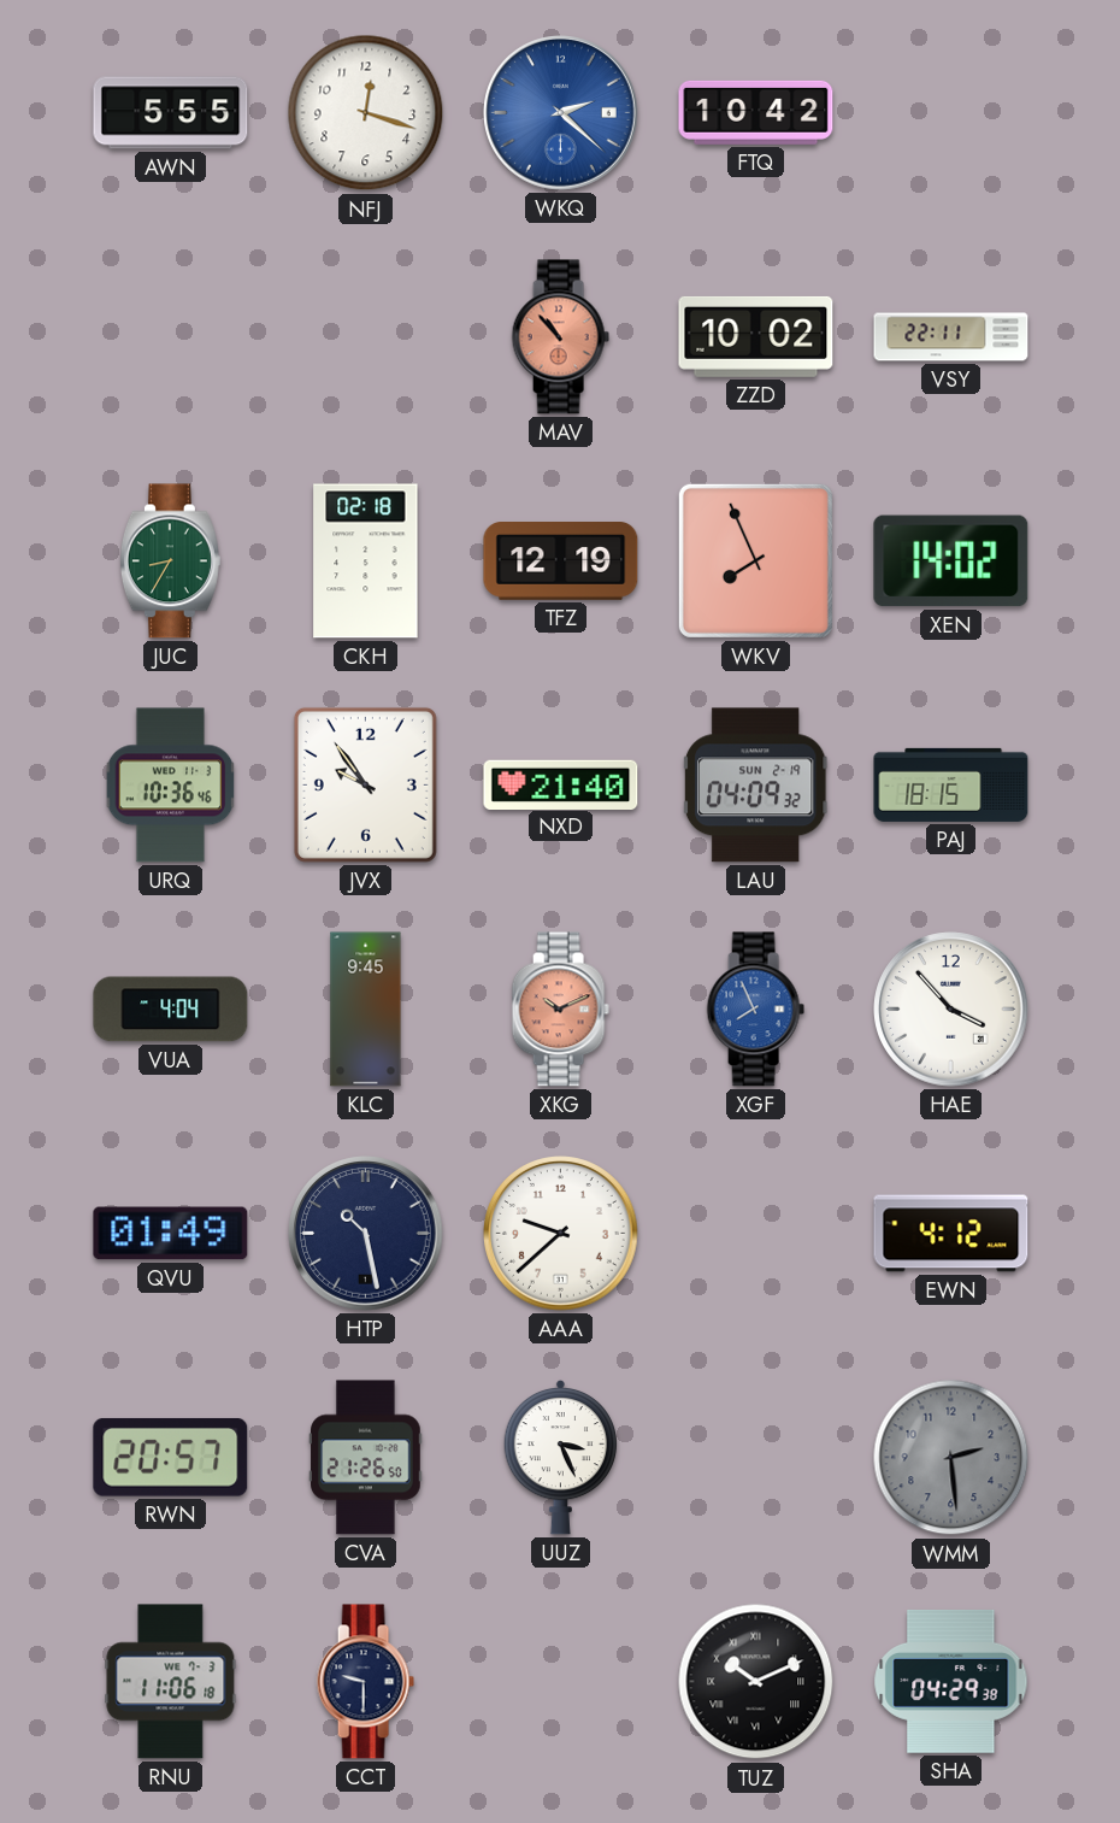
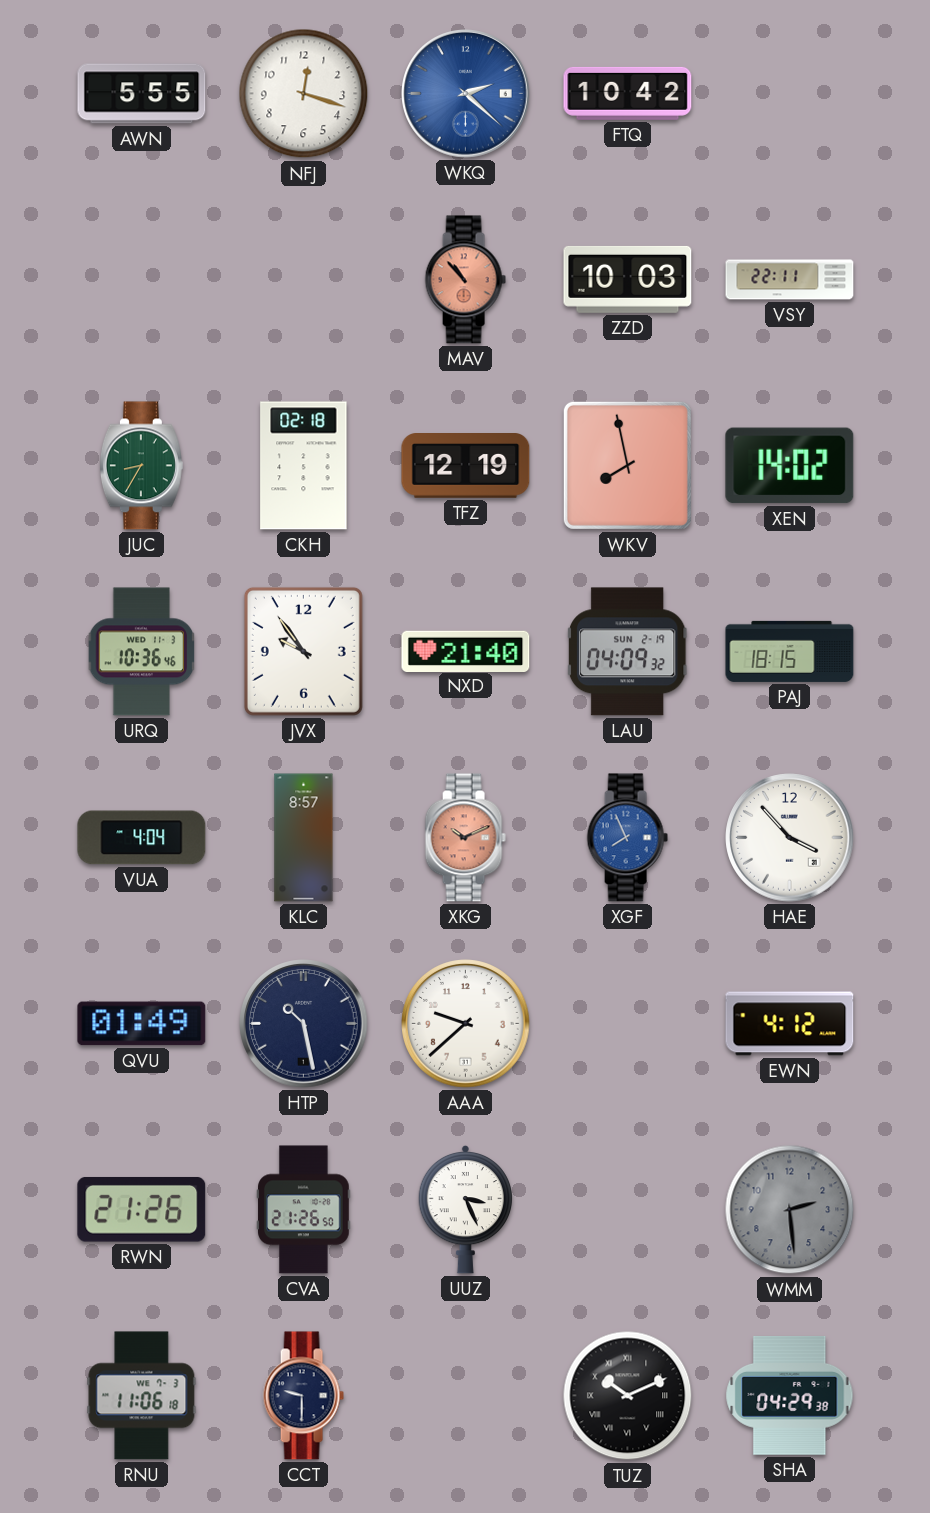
ZZD: 10:02 -> 10:03 (628, 279)
WKV: 7:56 -> 7:58 (627, 465)
KLC: 9:45 -> 8:57 (304, 838)
RWN: 20:57 -> 21:26 (142, 1210)
